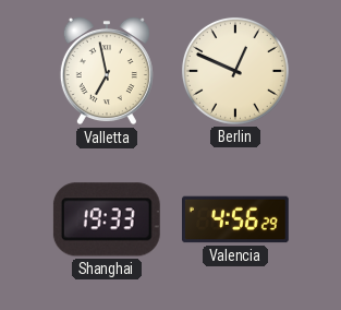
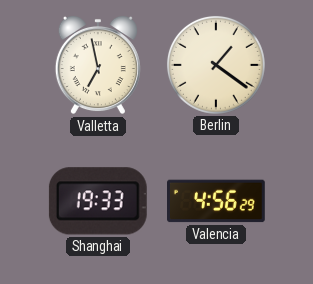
Berlin: 12:49 -> 1:21 (216, 65)
